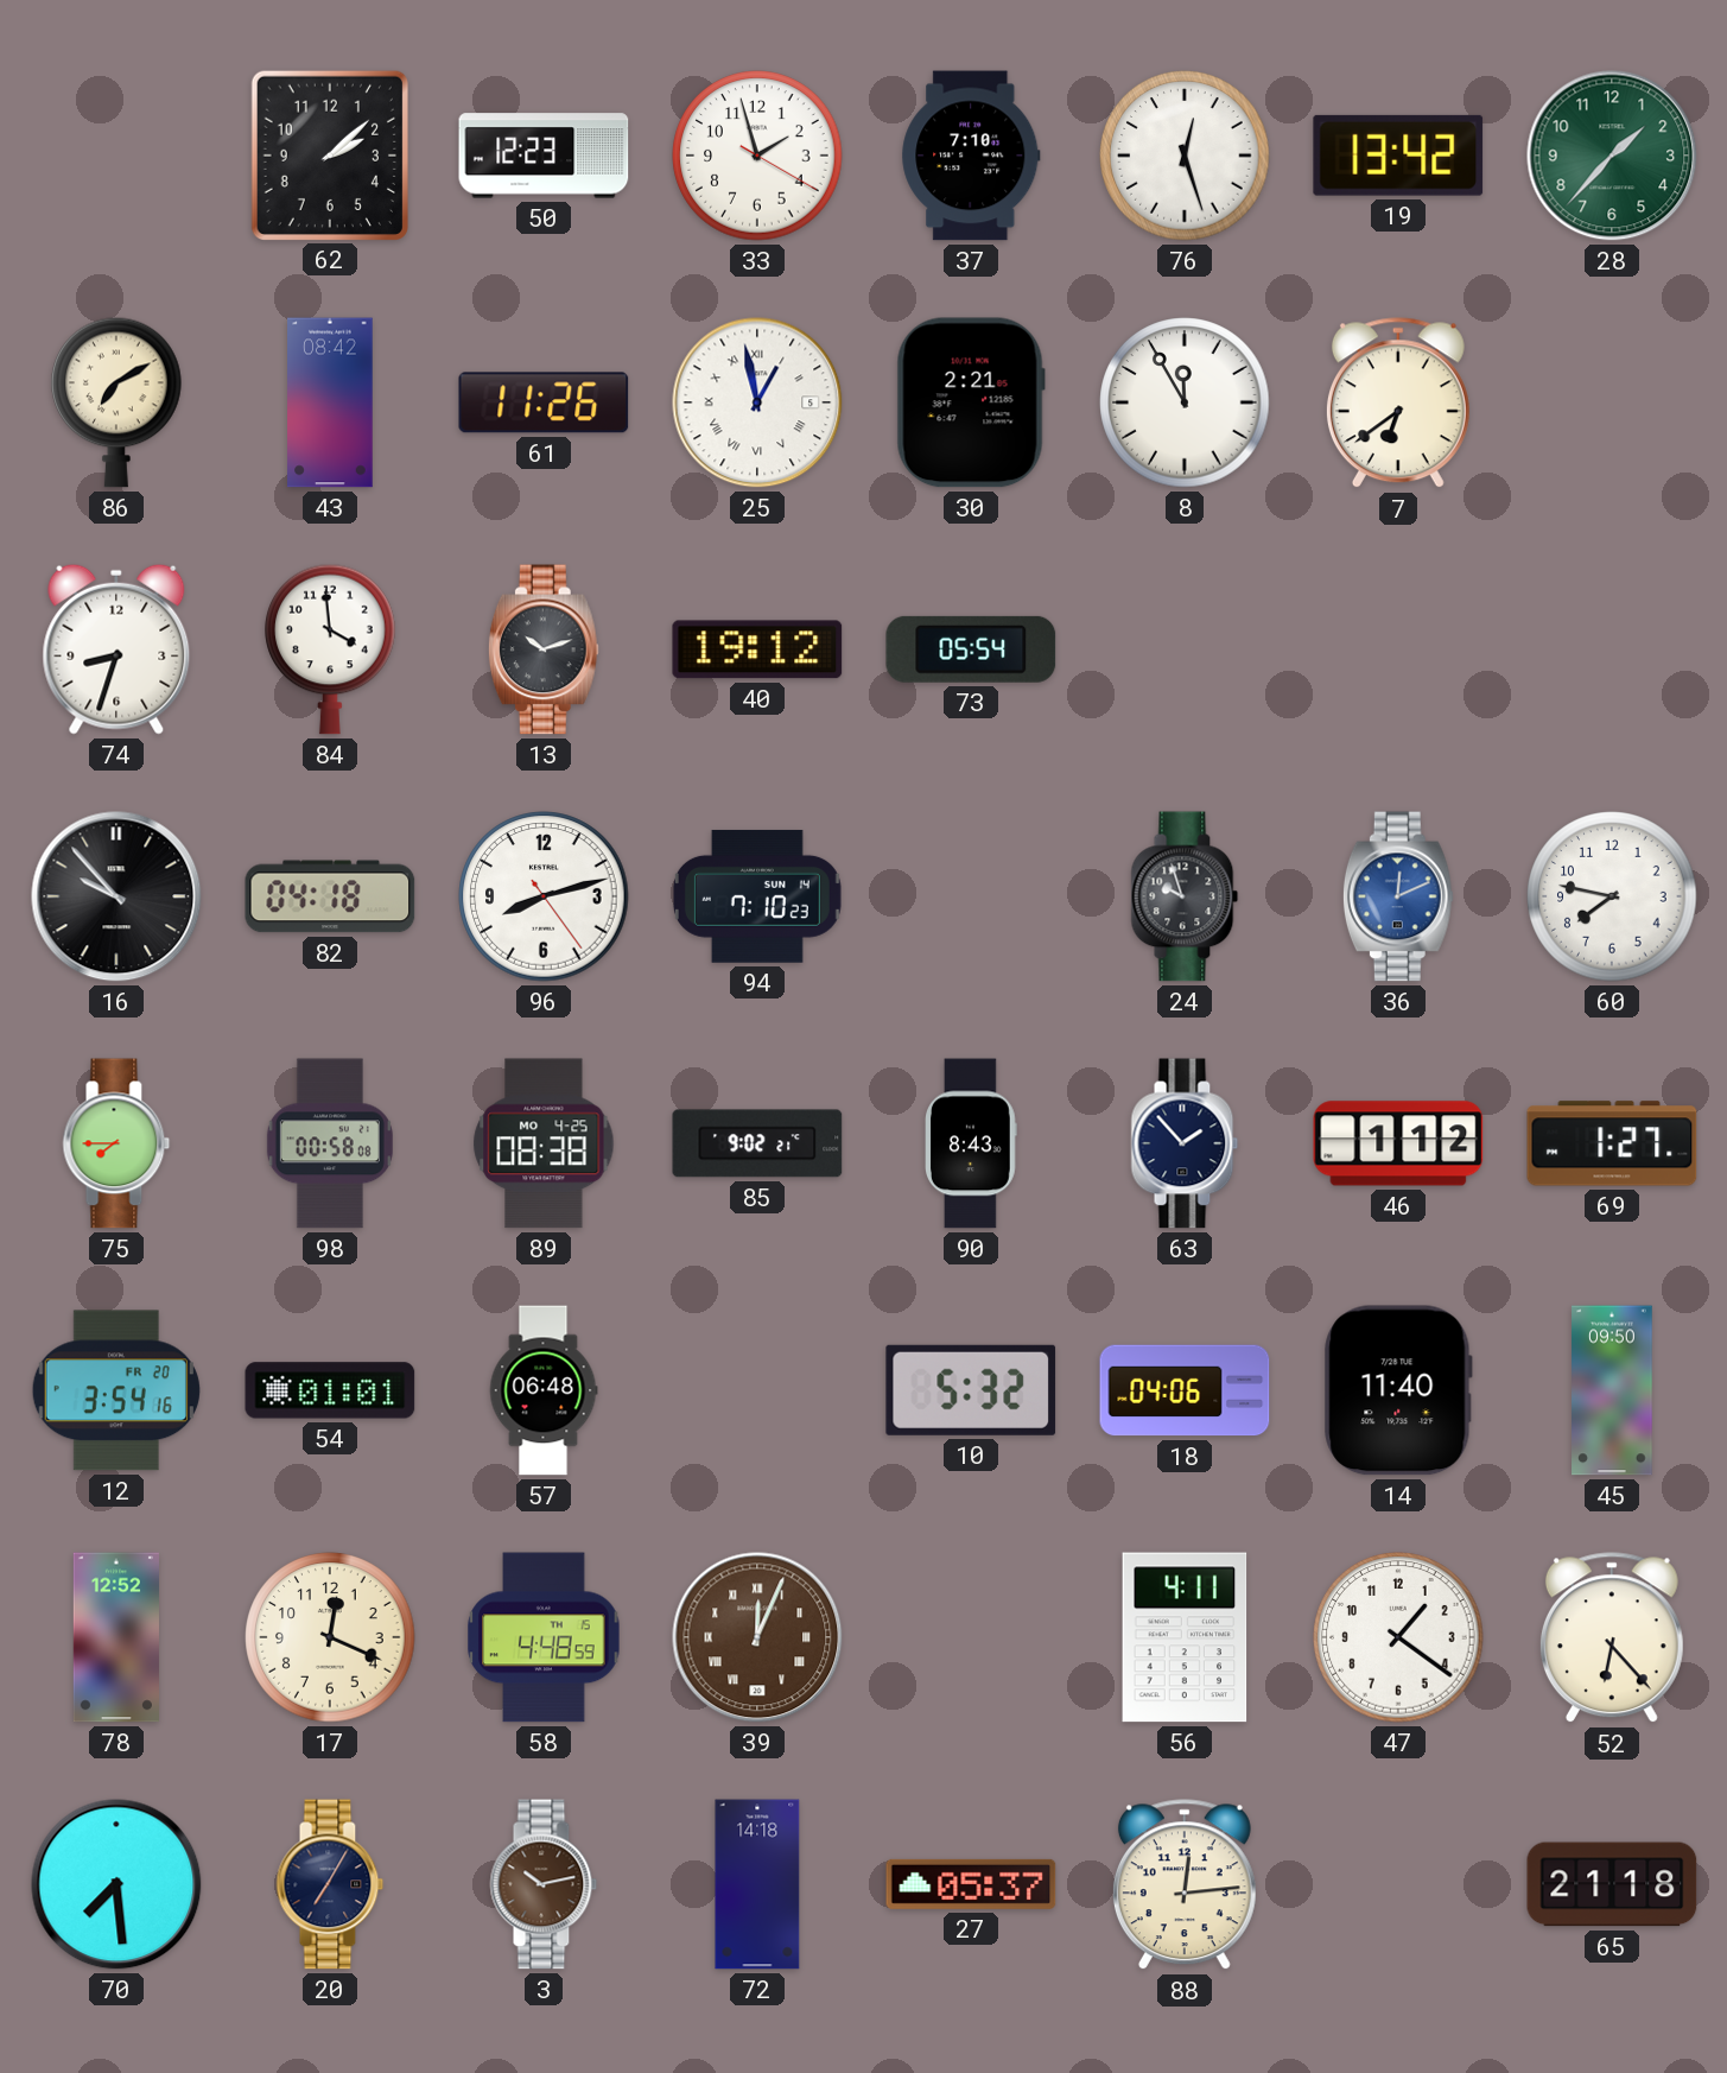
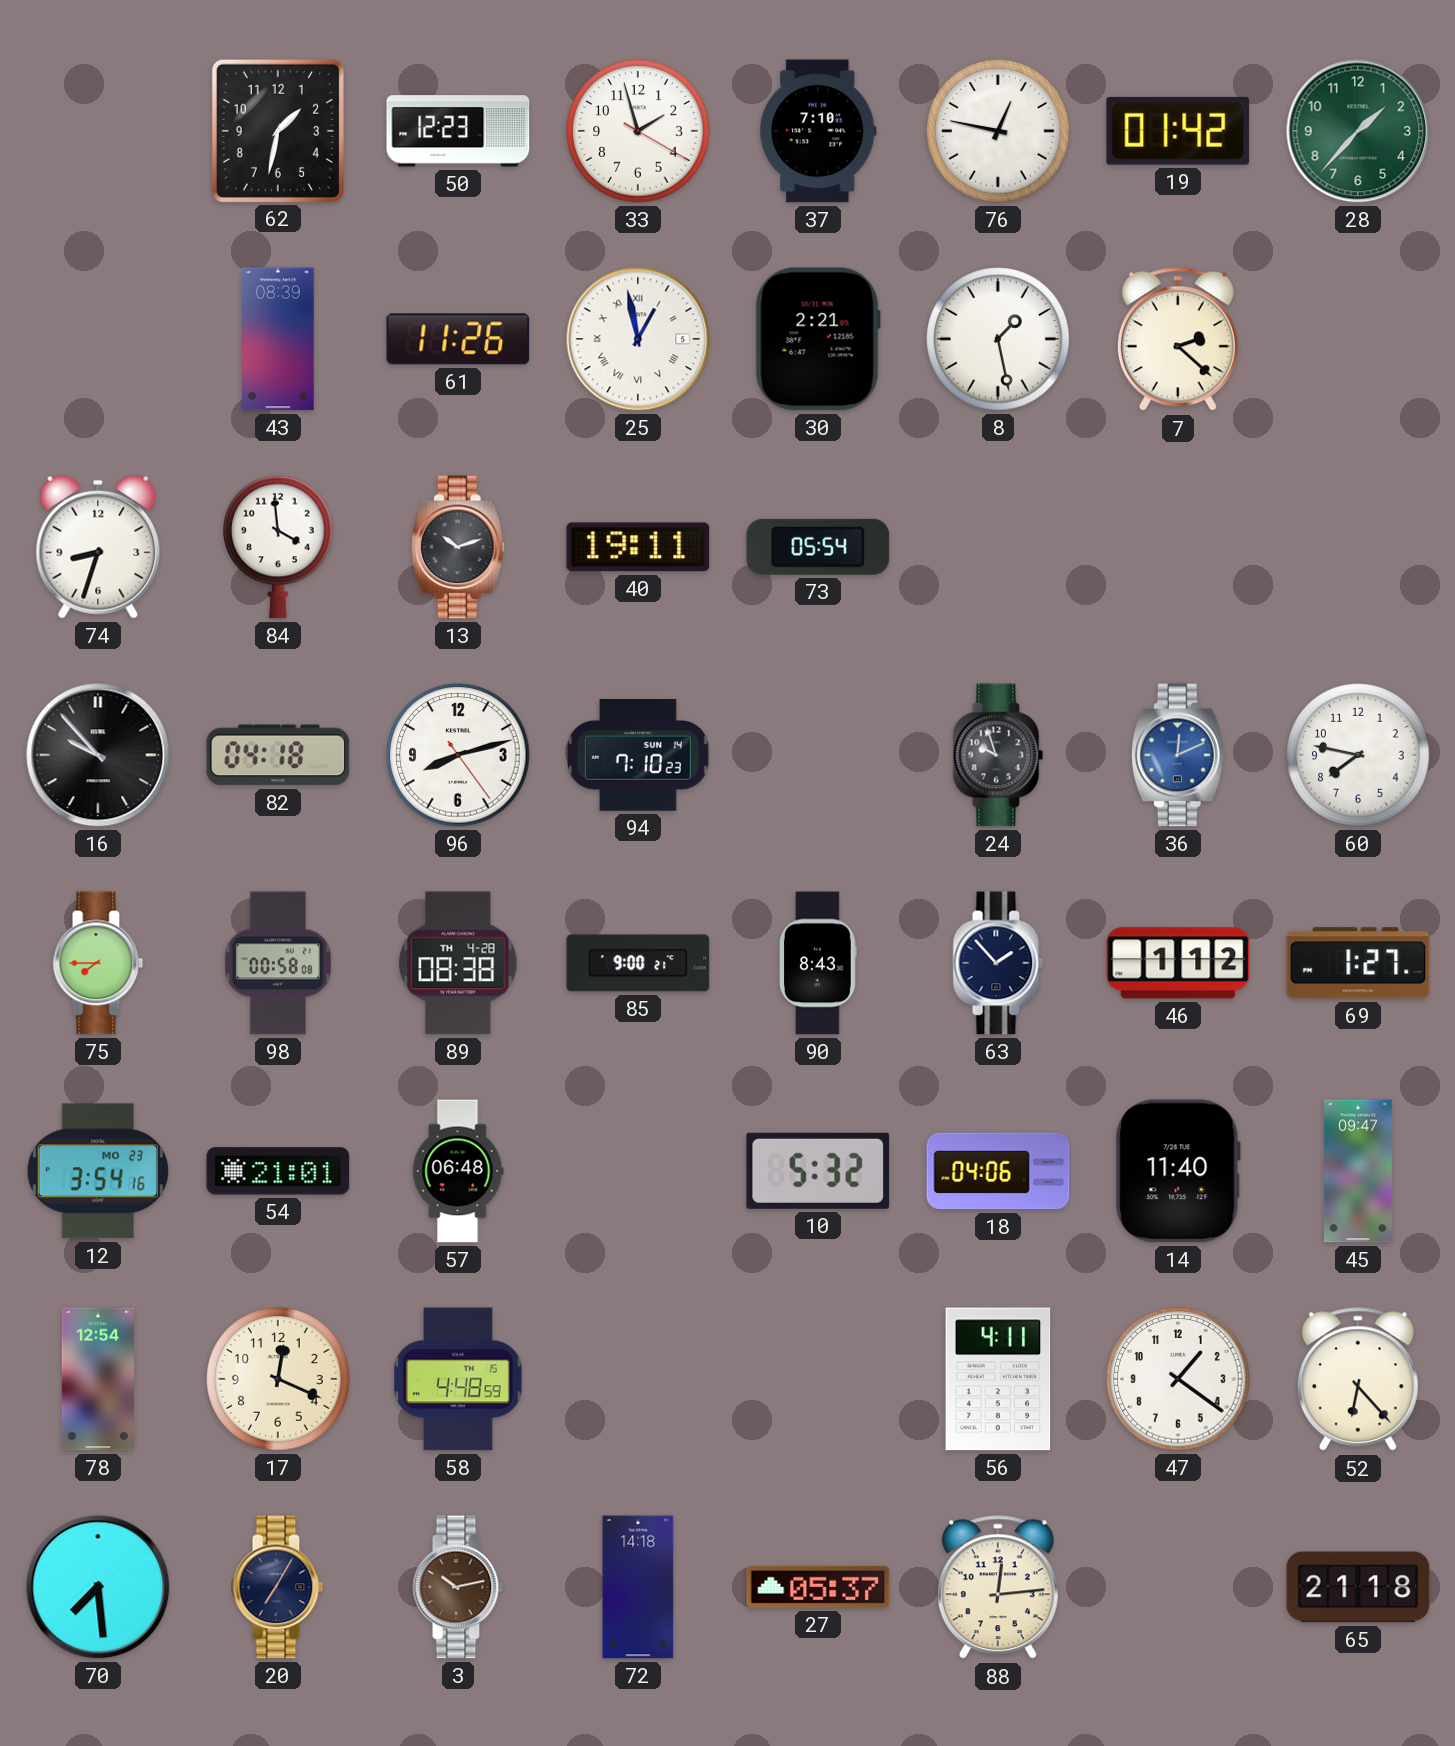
62: 2:08 -> 1:32 (278, 130)
76: 12:27 -> 12:47 (998, 131)
19: 13:42 -> 01:42 (1178, 131)
86: 7:10 -> none (116, 402)
43: 08:42 -> 08:39 (278, 339)
8: 11:55 -> 1:28 (998, 339)
7: 6:39 -> 2:22 (1178, 340)
40: 19:12 -> 19:11 (638, 547)
89 date: MO 4-25 -> TH 4-28 (458, 963)
85: 9:02 -> 9:00 (638, 963)
12 date: FR 20 -> MO 23 (98, 1171)
54: 01:01 -> 21:01 (278, 1171)
45: 09:50 -> 09:47 (1358, 1171)
78: 12:52 -> 12:54 (98, 1379)
39: 12:04 -> none (757, 1637)
